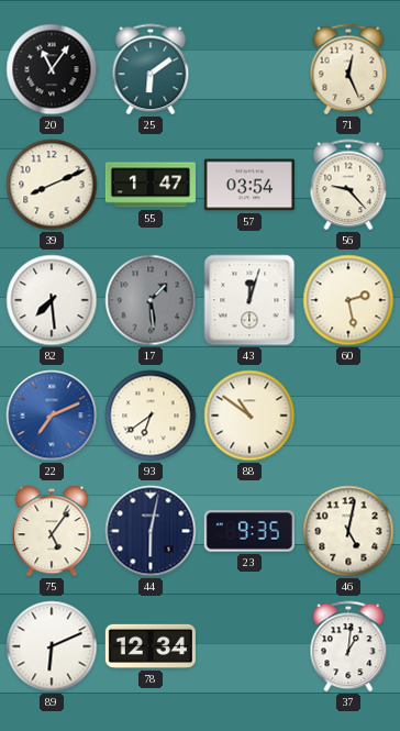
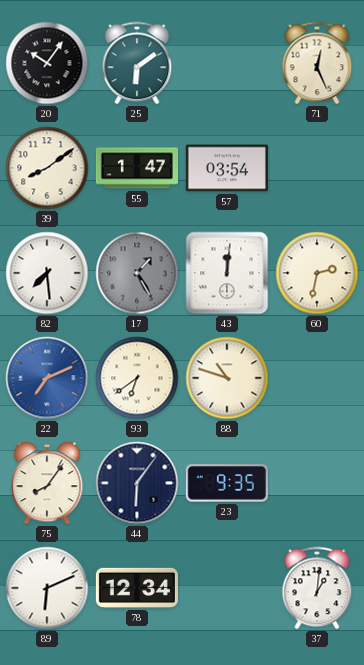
20: 11:06 -> 10:06 (47, 63)
39: 8:11 -> 8:09 (47, 168)
56: 9:23 -> none (348, 185)
17: 1:29 -> 1:25 (137, 273)
43: 12:03 -> 12:01 (227, 273)
60: 2:28 -> 2:32 (317, 273)
88: 10:51 -> 10:48 (227, 378)
75: 5:06 -> 8:06 (47, 483)
44: 6:02 -> 6:06 (137, 483)
46: 5:02 -> none (348, 531)
